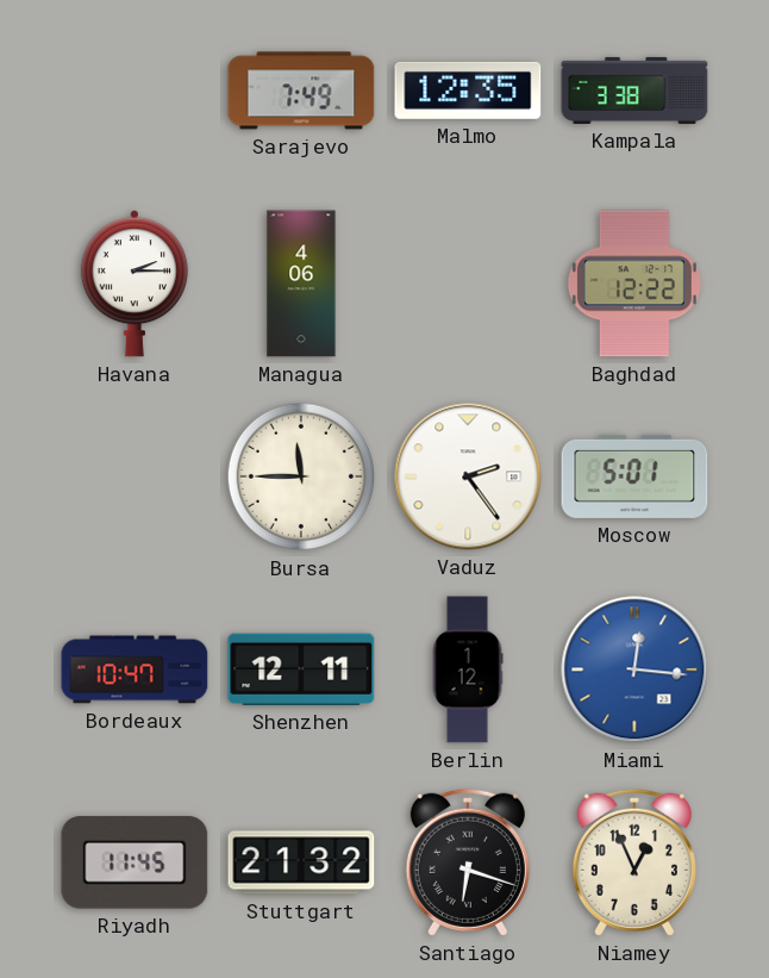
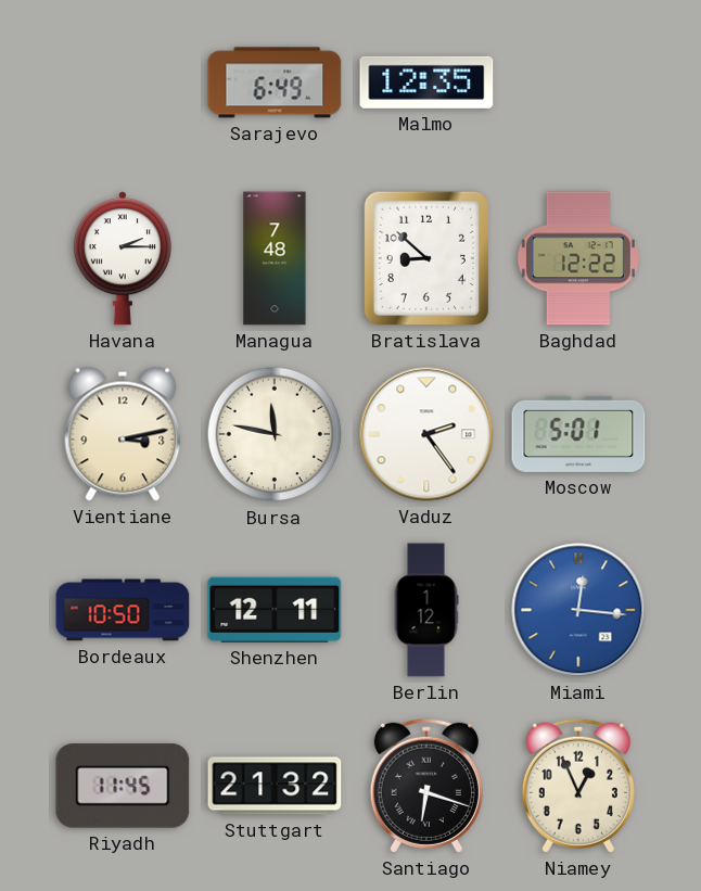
Sarajevo: 7:49 -> 6:49 (275, 82)
Kampala: 3:38 -> none (634, 91)
Managua: 4:06 -> 7:48 (275, 258)
Bratislava: none -> 8:52 (426, 258)
Vientiane: none -> 3:13 (123, 434)
Bursa: 11:45 -> 11:47 (275, 434)
Bordeaux: 10:47 -> 10:50 (123, 610)
